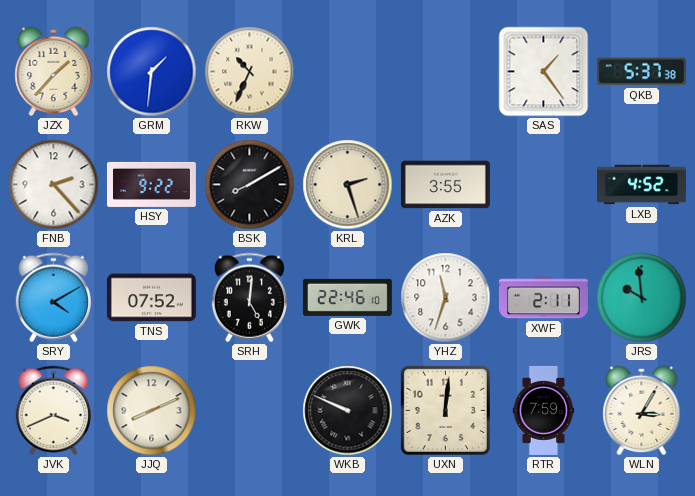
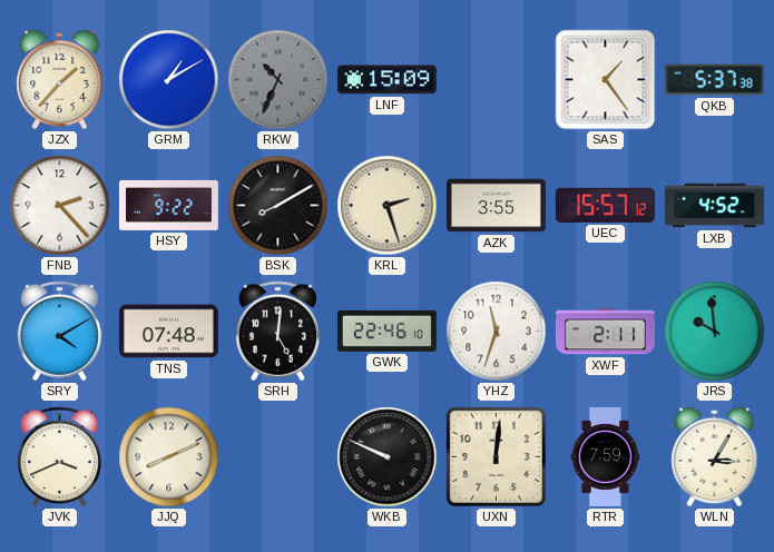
GRM: 1:31 -> 1:10 (169, 80)
RKW dial: cream -> grey (278, 80)
LNF: none -> 15:09 (386, 80)
UEC: none -> 15:57 (605, 205)
TNS: 07:52 -> 07:48 (168, 332)
